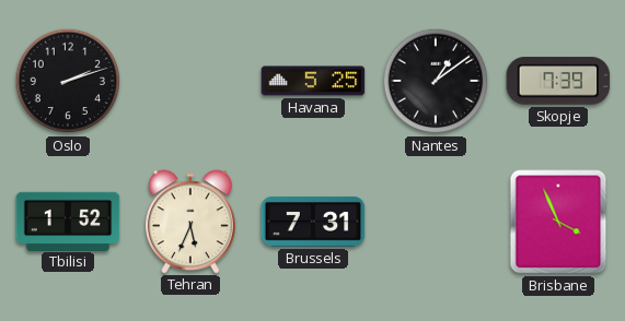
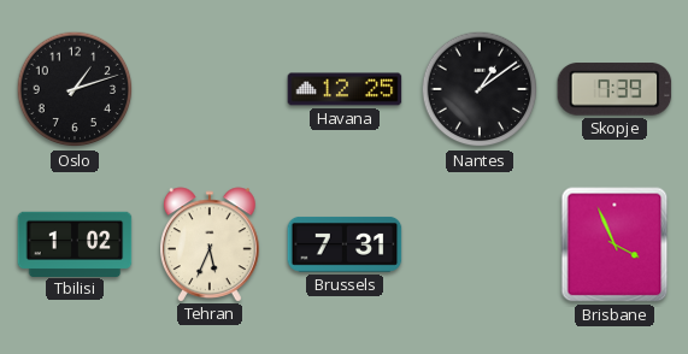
Oslo: 2:12 -> 1:12 (75, 89)
Havana: 5:25 -> 12:25 (345, 89)
Tbilisi: 1:52 -> 1:02 (75, 243)
